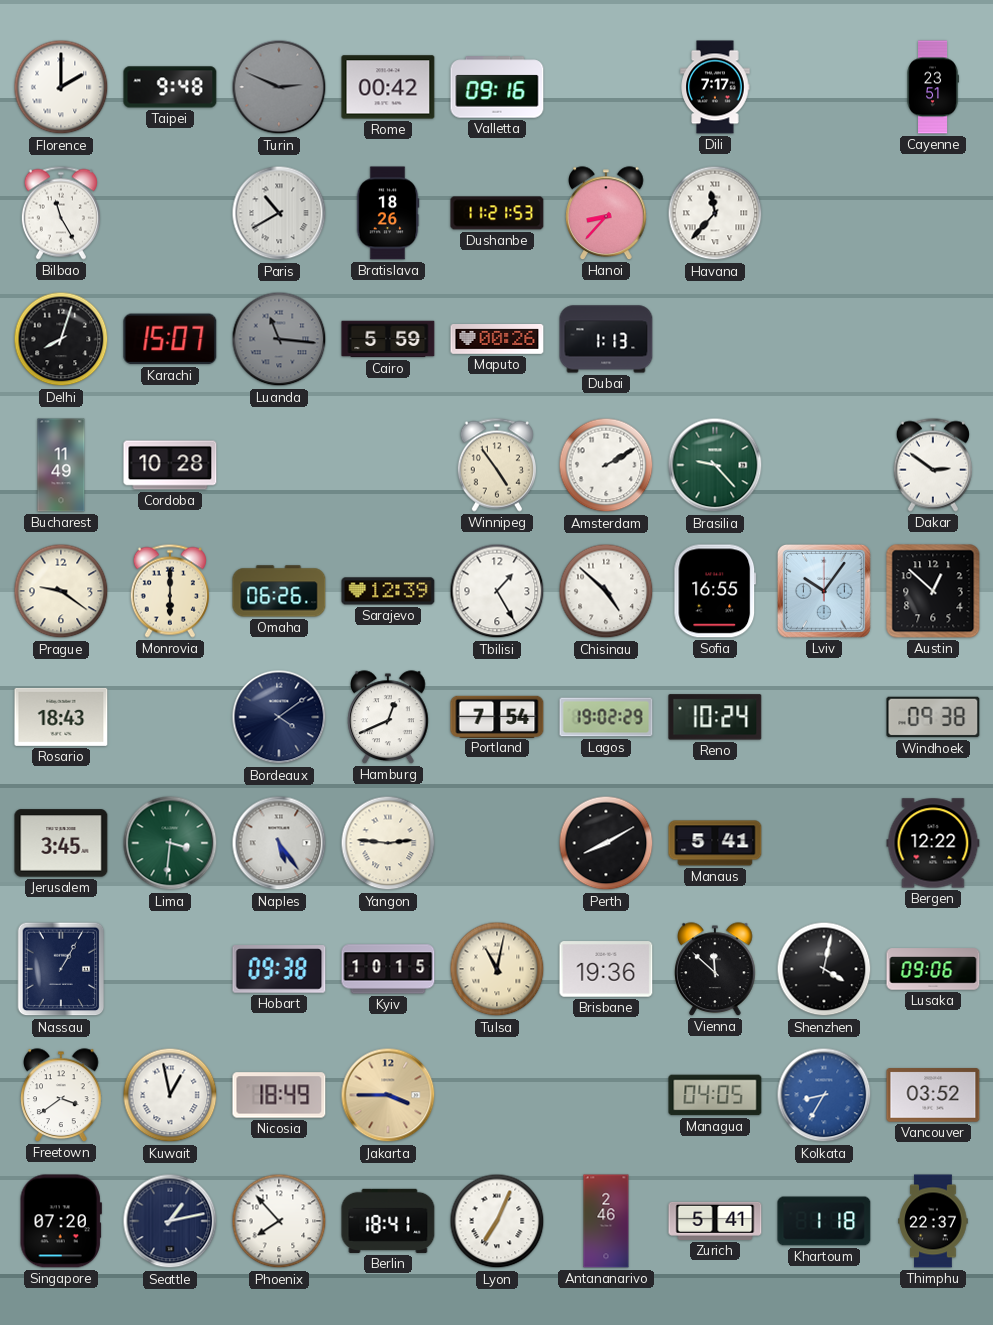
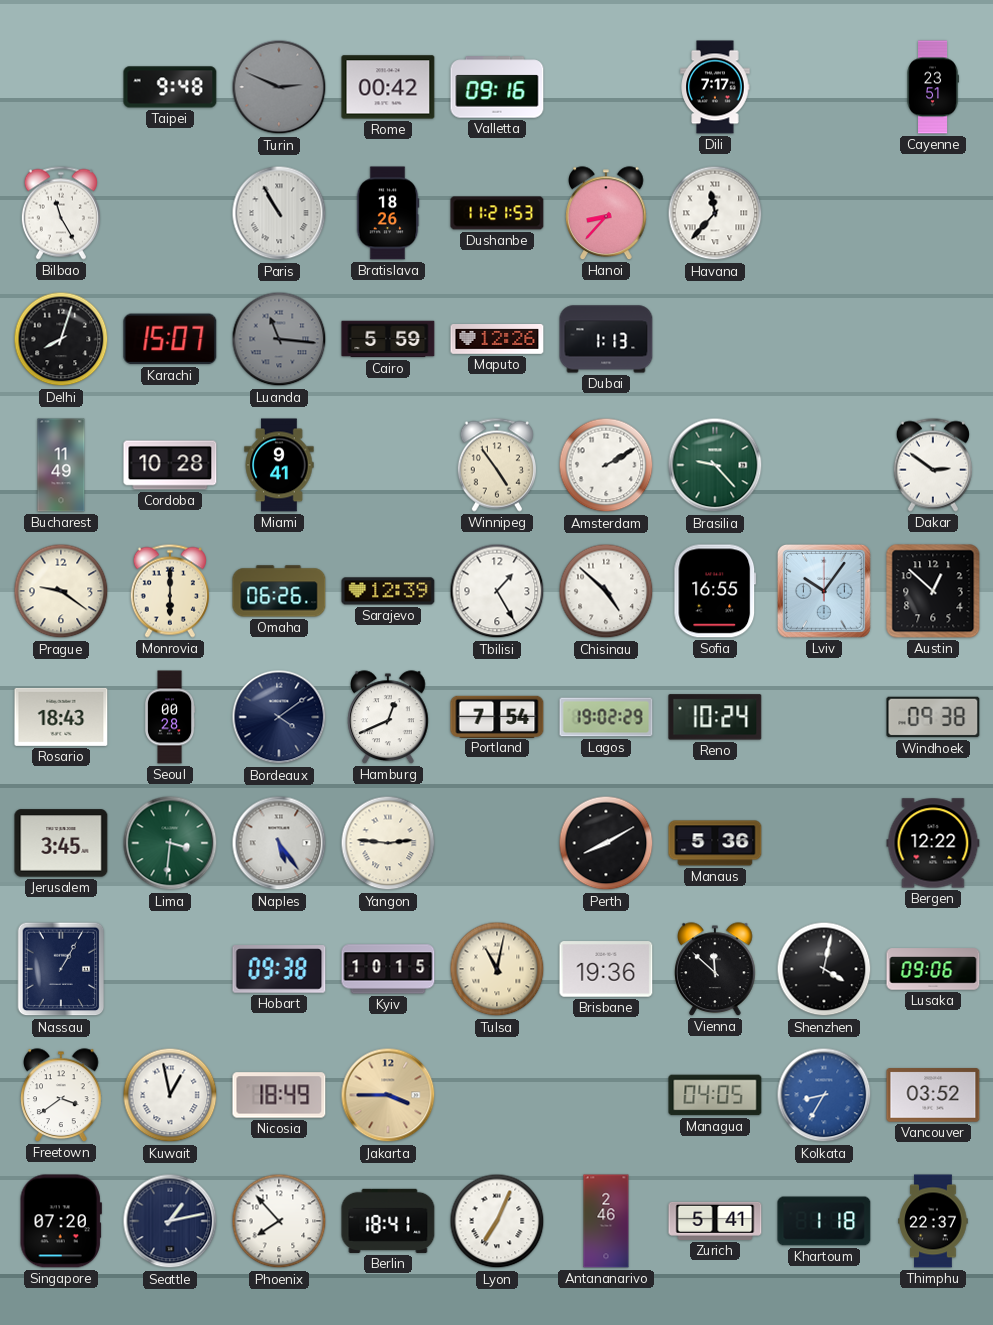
Florence: 2:00 -> none (61, 87)
Paris: 10:40 -> 10:55 (279, 213)
Maputo: 00:26 -> 12:26 (497, 340)
Miami: none -> 9:41 (279, 465)
Seoul: none -> 00:28 (171, 717)
Manaus: 5:41 -> 5:36 (715, 843)
